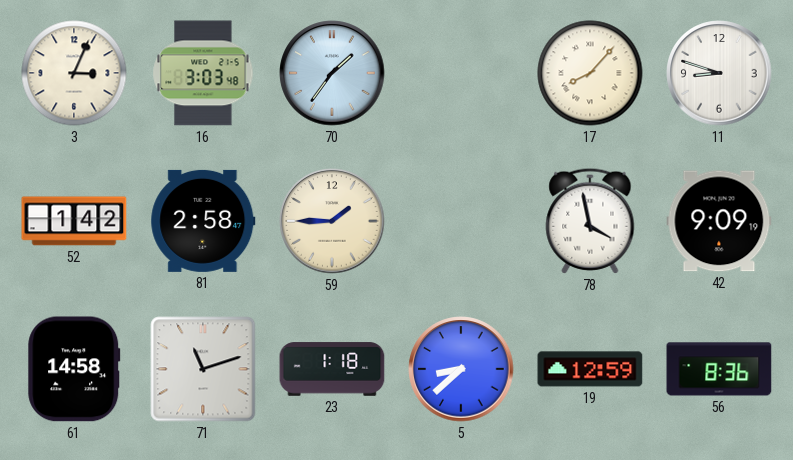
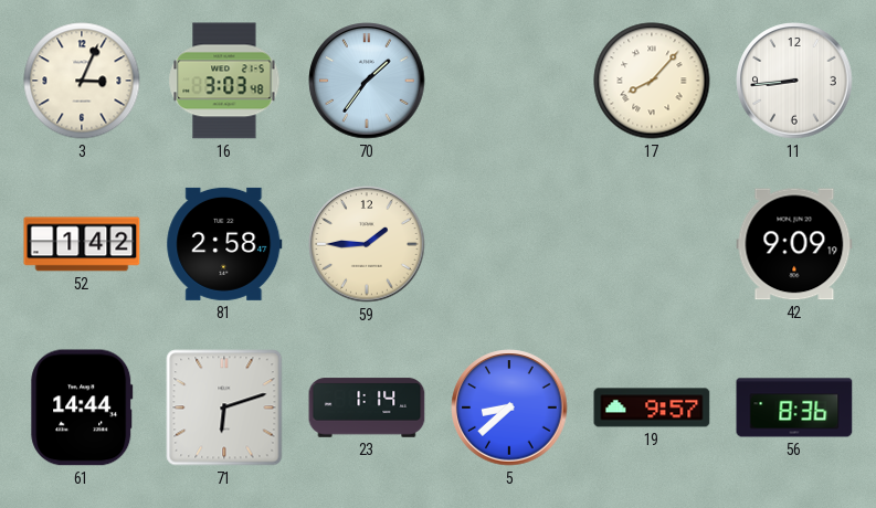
11: 8:48 -> 8:44 (794, 81)
78: 3:58 -> none (590, 221)
61: 14:58 -> 14:44 (82, 408)
71: 11:12 -> 6:12 (224, 408)
23: 1:18 -> 1:14 (367, 408)
19: 12:59 -> 9:57 (652, 408)
